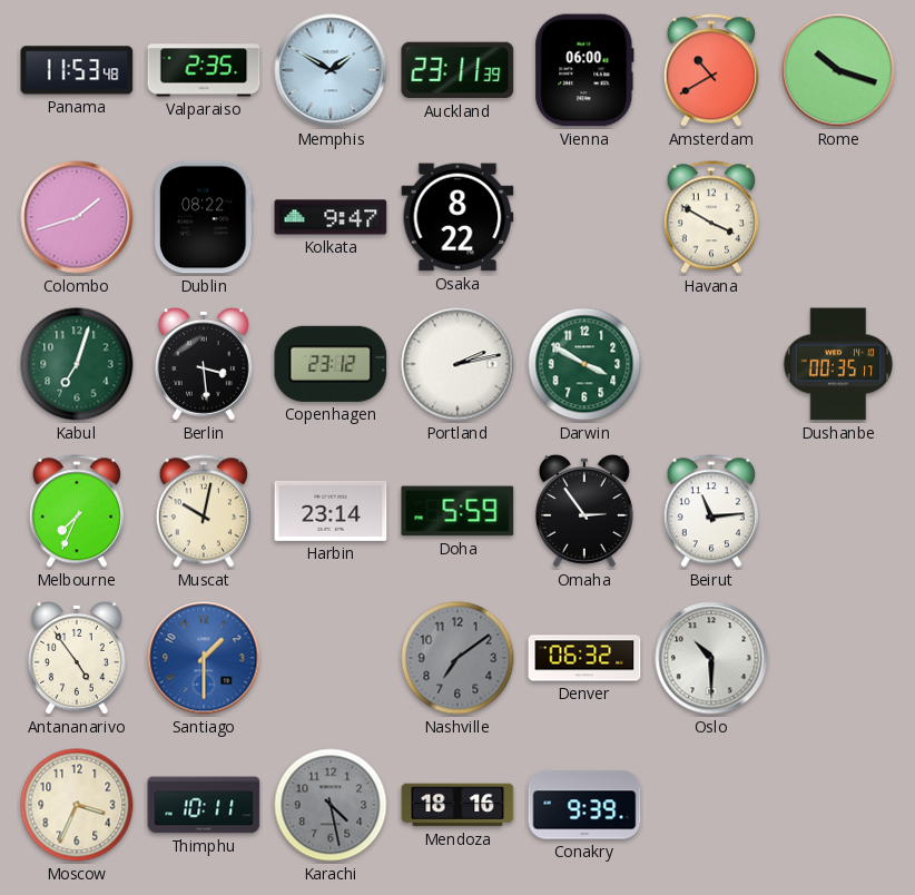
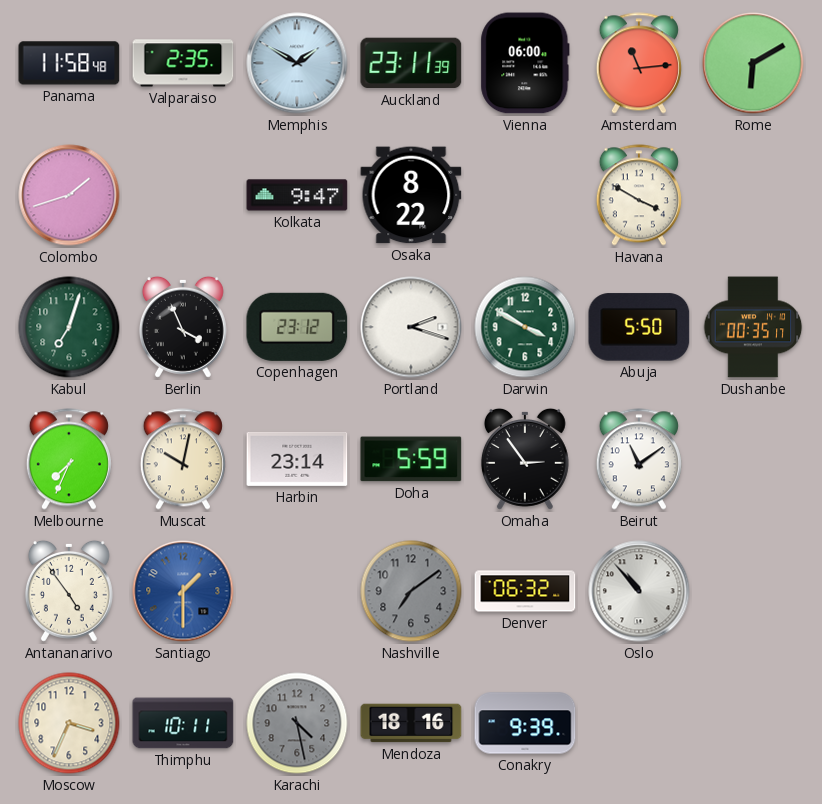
Panama: 11:53 -> 11:58 (69, 63)
Amsterdam: 10:40 -> 11:14 (639, 63)
Rome: 10:18 -> 6:10 (753, 63)
Dublin: 08:22 -> none (204, 217)
Berlin: 3:29 -> 3:56 (183, 327)
Portland: 2:13 -> 2:18 (411, 327)
Abuja: none -> 5:50 (639, 327)
Beirut: 11:14 -> 11:09 (639, 459)
Oslo: 10:30 -> 10:53 (639, 591)
